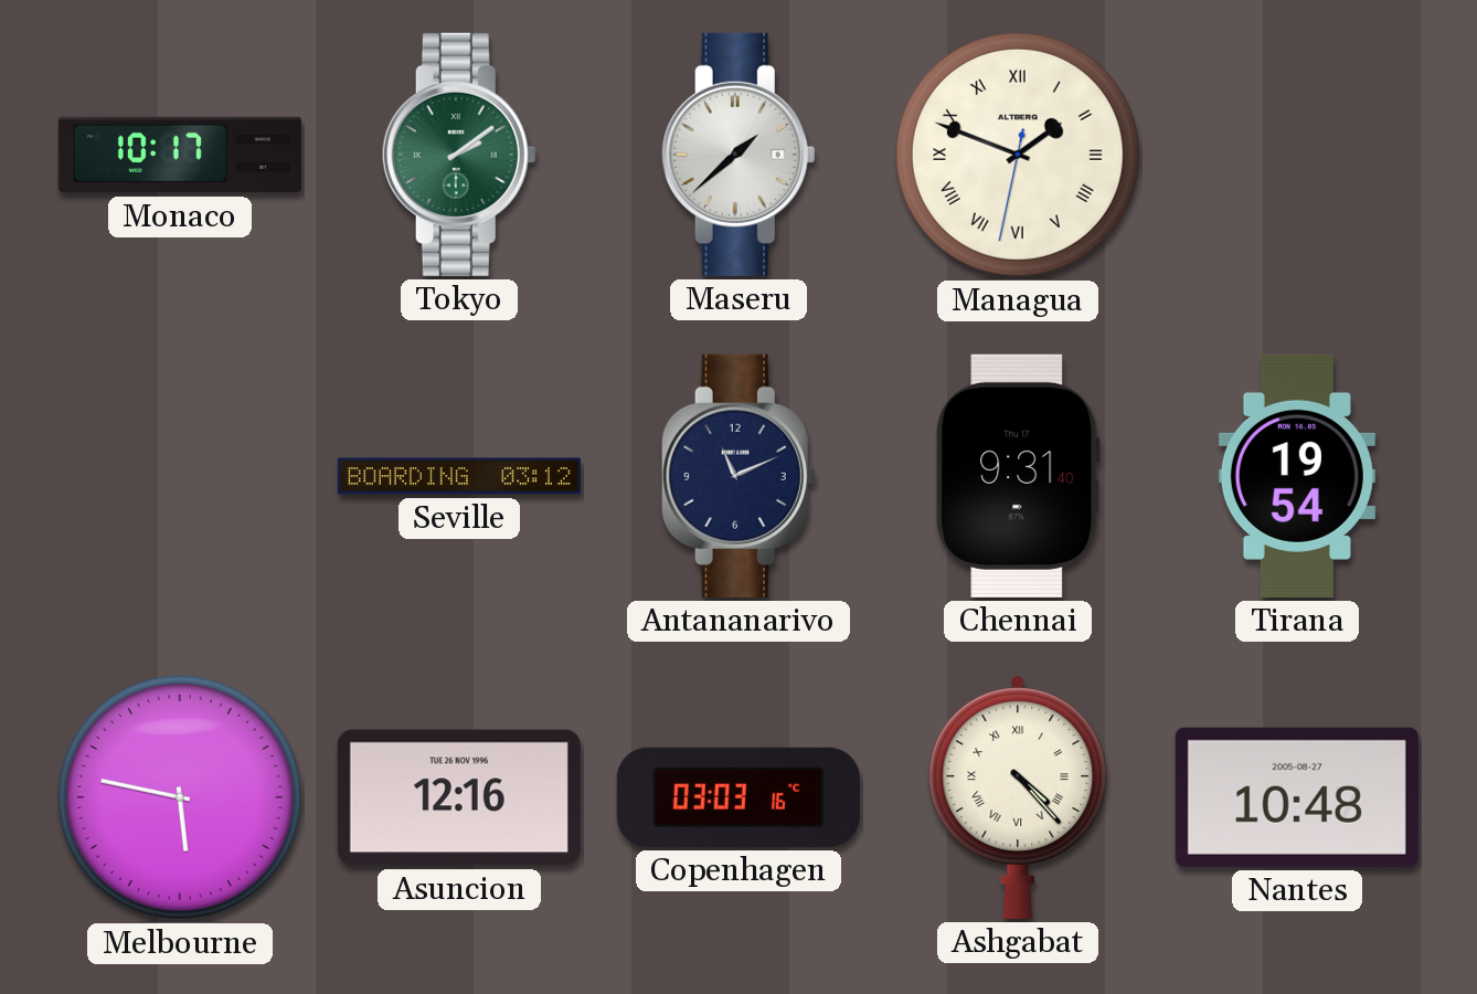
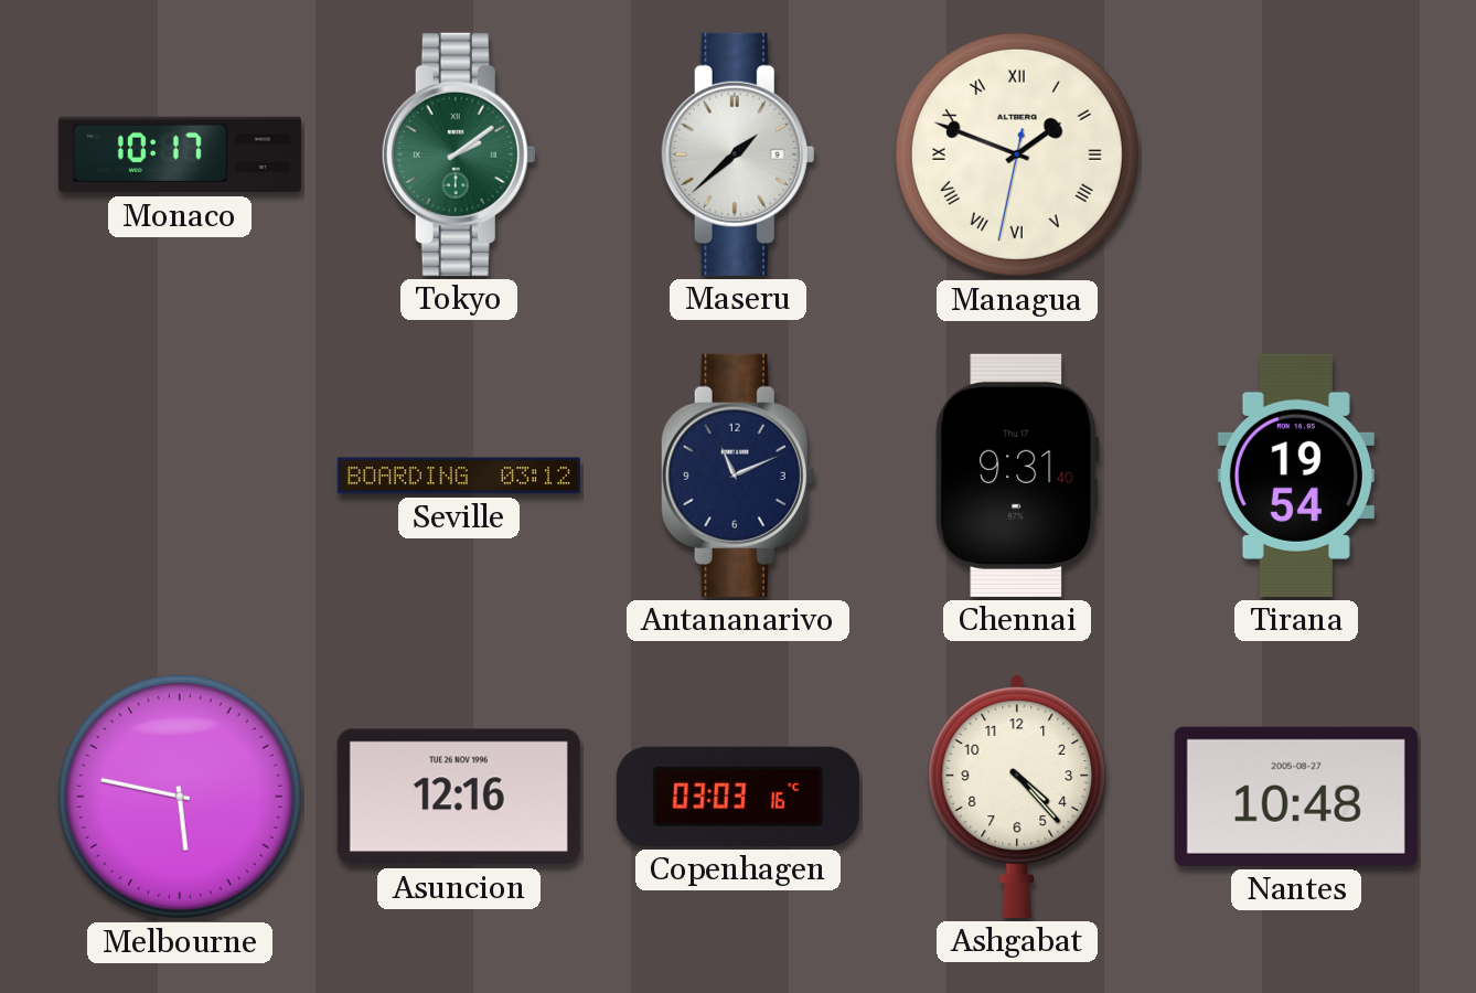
Ashgabat numerals: Roman -> Arabic (1017, 797)
